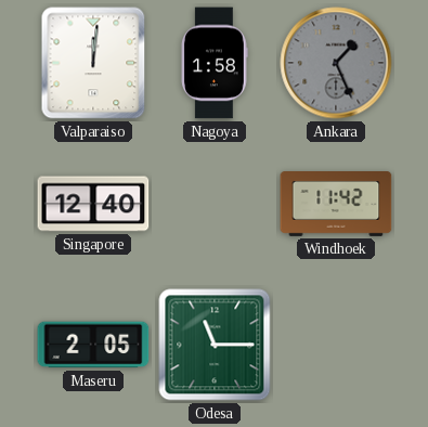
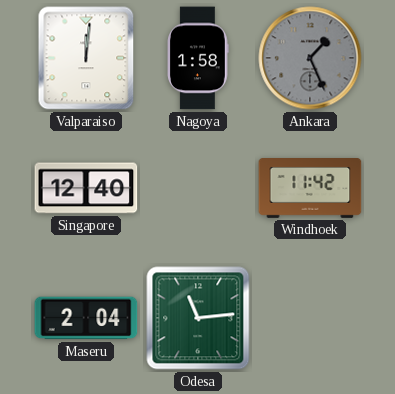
Maseru: 2:05 -> 2:04 (86, 318)
Odesa: 11:15 -> 11:14 (198, 318)
